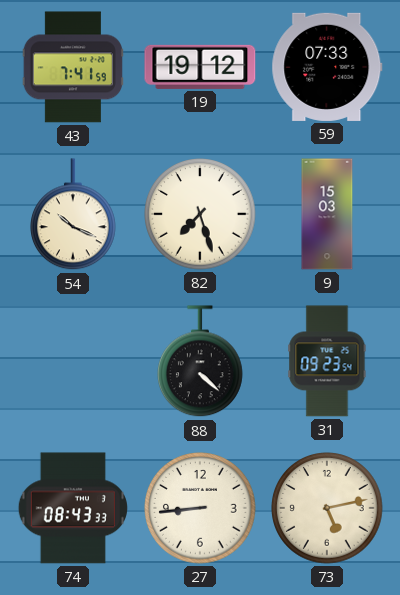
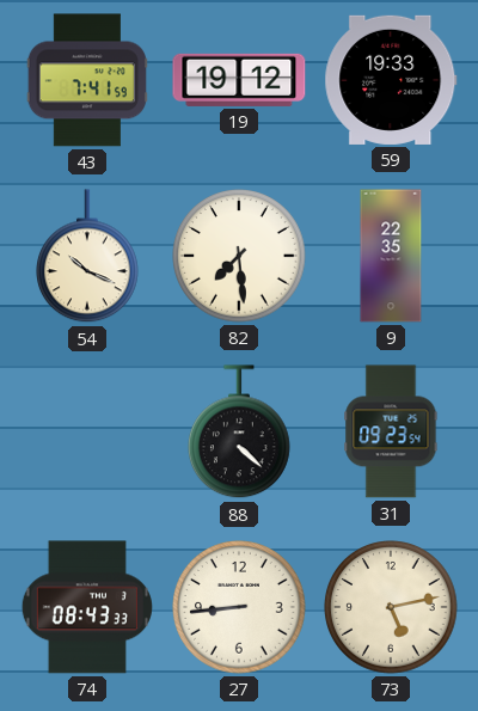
59: 07:33 -> 19:33 (391, 80)
82: 7:27 -> 7:29 (239, 256)
9: 15:03 -> 22:35 (391, 256)
